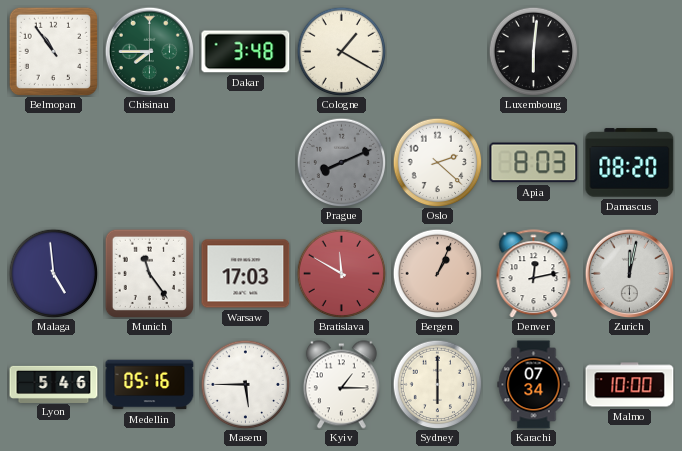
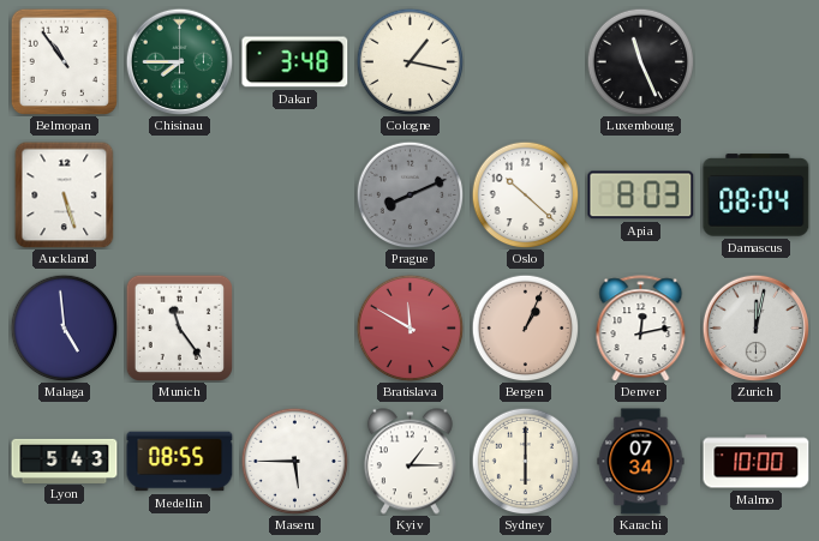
Cologne: 1:20 -> 1:17 (409, 61)
Luxembourg: 6:01 -> 11:26 (640, 61)
Auckland: none -> 5:27 (65, 194)
Oslo: 2:22 -> 10:22 (525, 194)
Damascus: 08:20 -> 08:04 (757, 196)
Warsaw: 17:03 -> none (246, 274)
Lyon: 5:46 -> 5:43 (65, 461)
Medellin: 05:16 -> 08:55 (180, 462)
